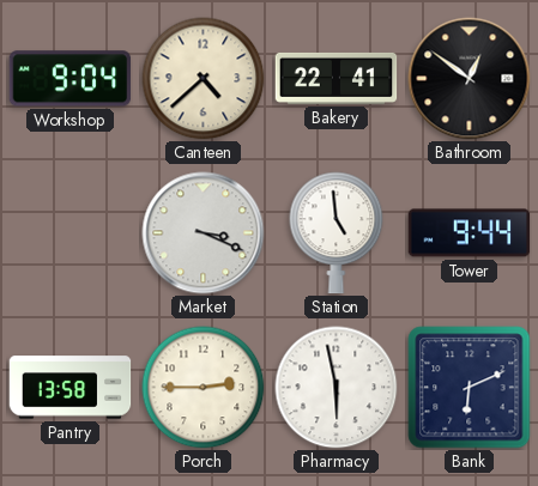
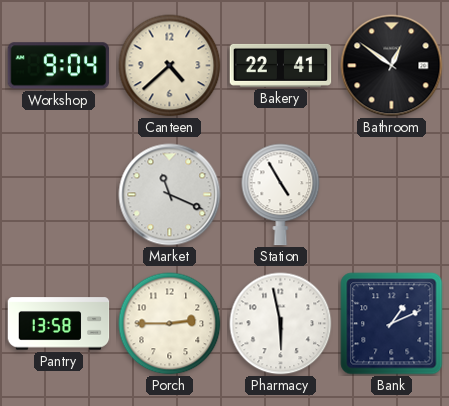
Market: 3:19 -> 11:19 (170, 195)
Station: 4:59 -> 4:55 (281, 195)
Tower: 9:44 -> none (470, 233)
Bank: 6:11 -> 1:11 (392, 324)
